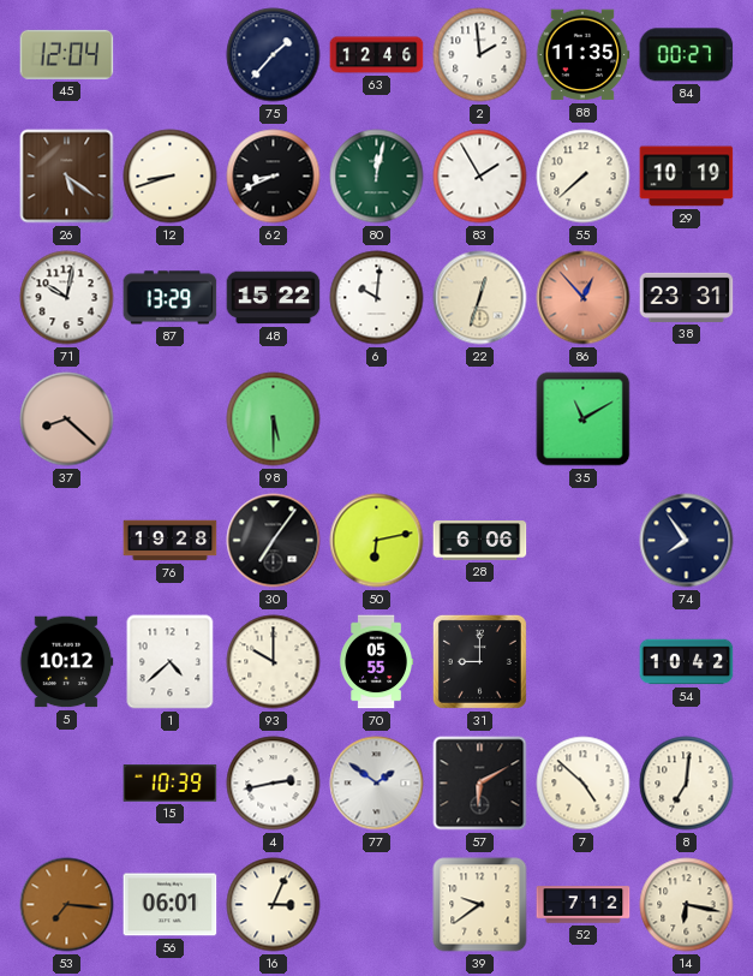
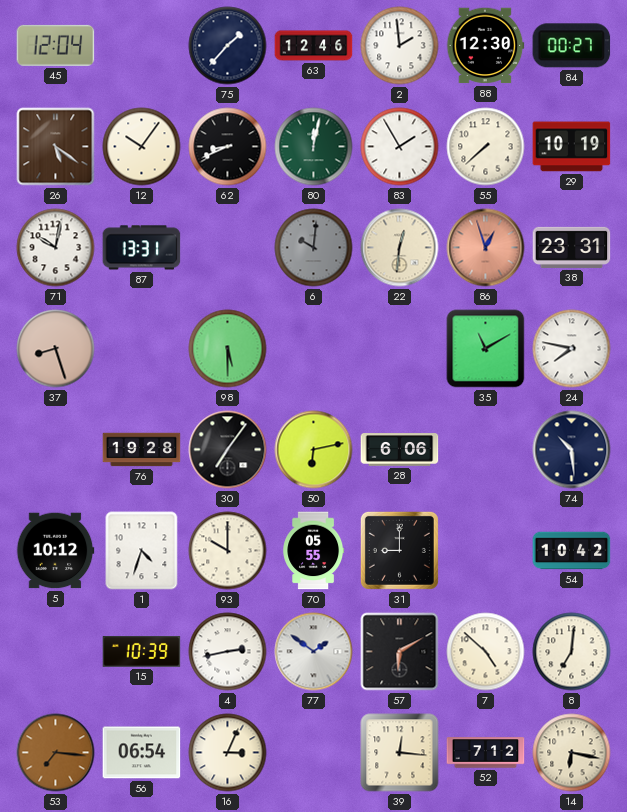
88: 11:35 -> 12:30 (485, 46)
12: 8:42 -> 10:06 (142, 147)
87: 13:29 -> 13:31 (142, 248)
48: 15:22 -> none (274, 298)
6 dial: white -> grey (314, 248)
22: 12:33 -> 12:31 (400, 248)
86: 12:53 -> 12:57 (486, 248)
37: 8:22 -> 8:27 (56, 349)
24: none -> 7:47 (572, 349)
74: 7:54 -> 10:29 (572, 450)
1: 4:38 -> 4:33 (142, 551)
56: 06:01 -> 06:54 (142, 753)
39: 9:39 -> 12:16 (400, 753)
